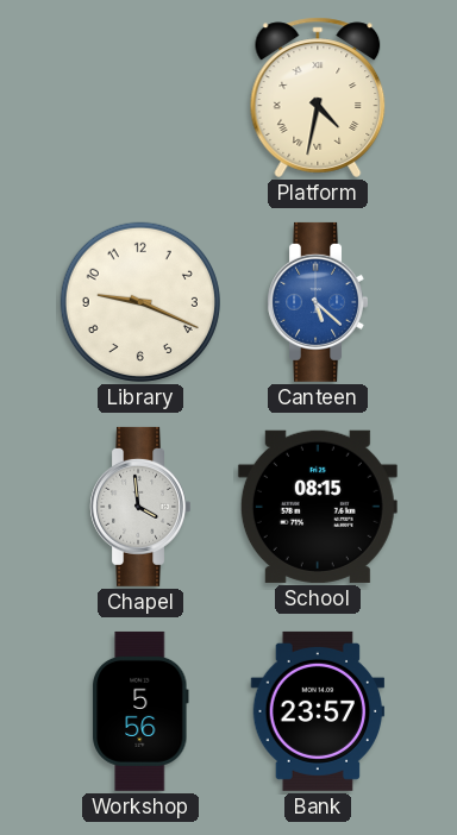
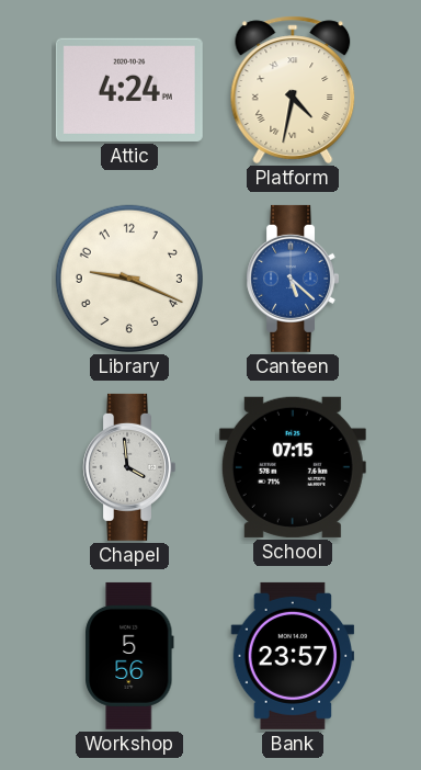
Attic: none -> 4:24 (129, 90)
School: 08:15 -> 07:15 (293, 467)
